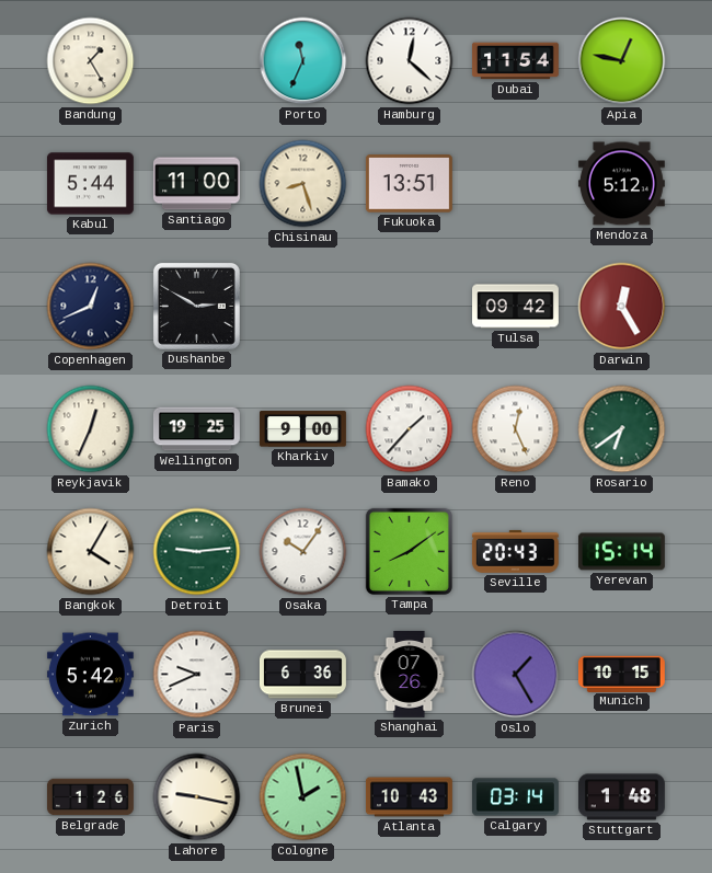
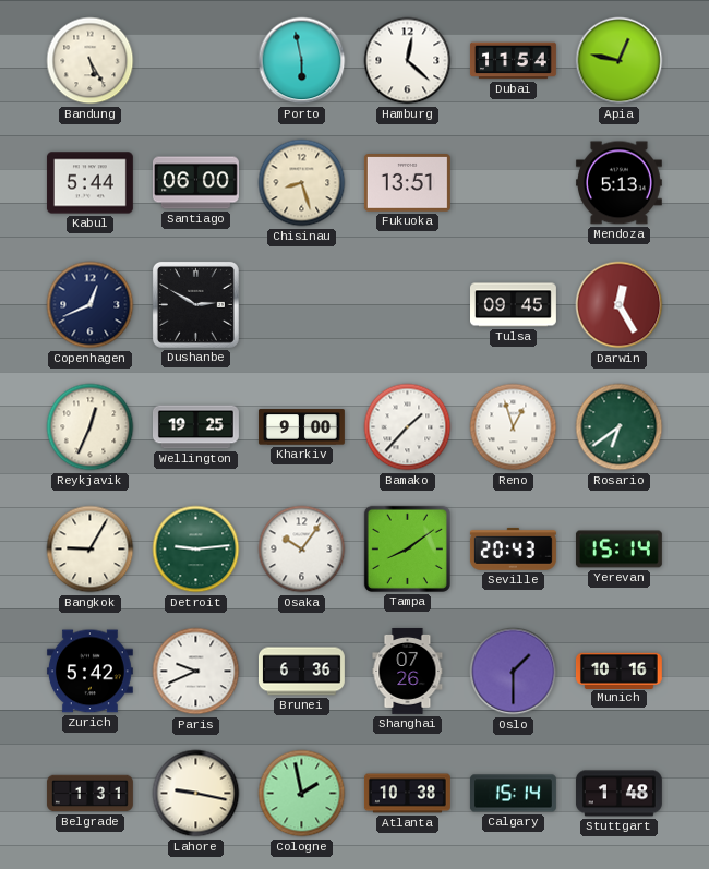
Bandung: 1:25 -> 5:25 (91, 61)
Porto: 11:34 -> 5:58 (302, 61)
Santiago: 11:00 -> 06:00 (195, 183)
Mendoza: 5:12 -> 5:13 (618, 183)
Tulsa: 09:42 -> 09:45 (514, 305)
Reno: 12:26 -> 12:57 (514, 427)
Bangkok: 4:05 -> 9:05 (91, 550)
Oslo: 1:25 -> 1:30 (514, 672)
Munich: 10:15 -> 10:16 (618, 671)
Belgrade: 1:26 -> 1:31 (89, 794)
Atlanta: 10:43 -> 10:38 (407, 794)
Calgary: 03:14 -> 15:14 (513, 794)
